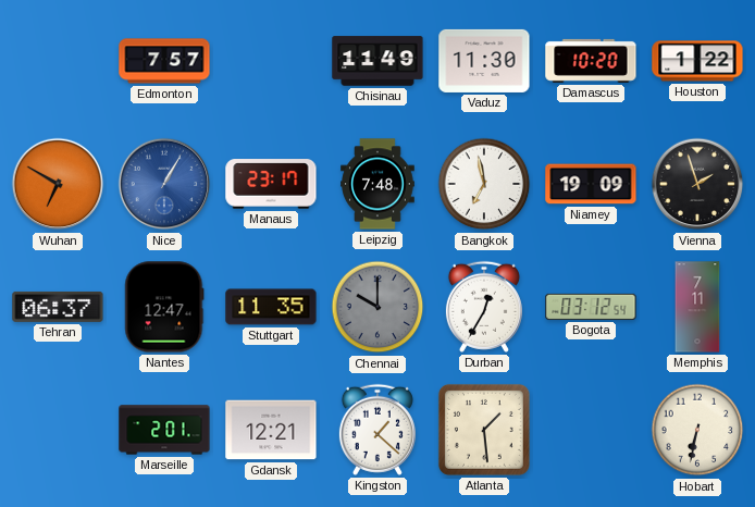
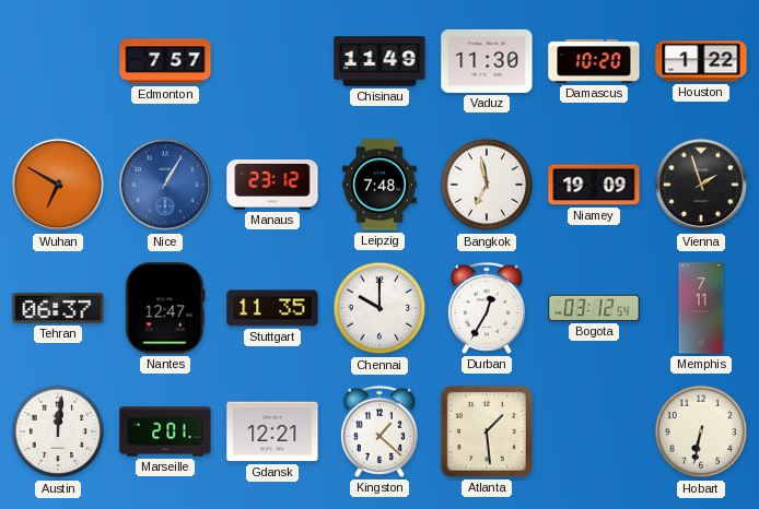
Manaus: 23:17 -> 23:12 (272, 185)
Chennai dial: grey -> white (379, 308)
Austin: none -> 12:01 (58, 431)
